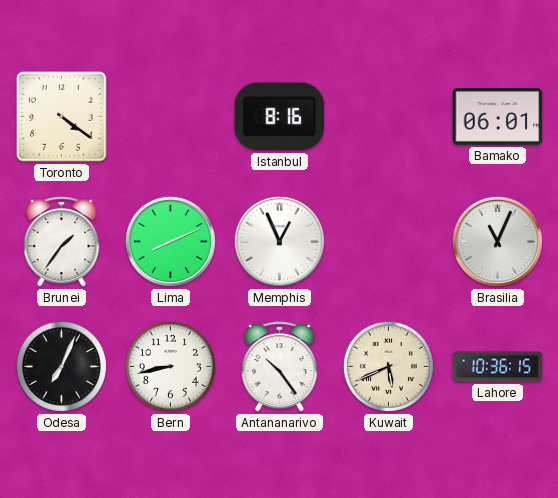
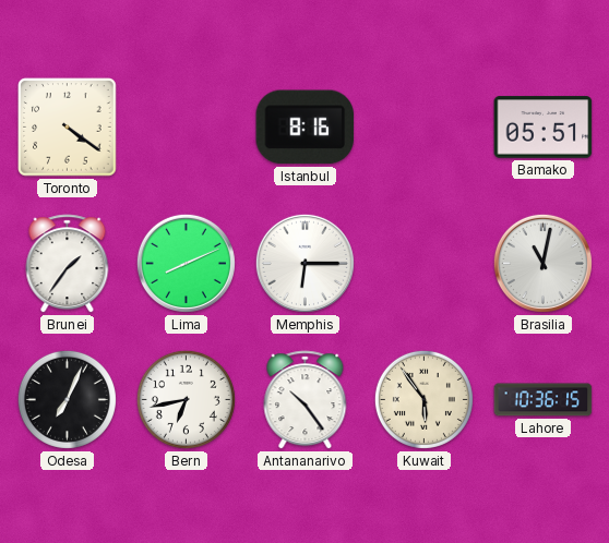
Bamako: 06:01 -> 05:51 (544, 128)
Memphis: 12:56 -> 6:15 (304, 263)
Brasilia: 11:04 -> 11:02 (542, 263)
Bern: 8:43 -> 6:43 (186, 399)
Kuwait: 5:41 -> 5:54 (423, 399)
